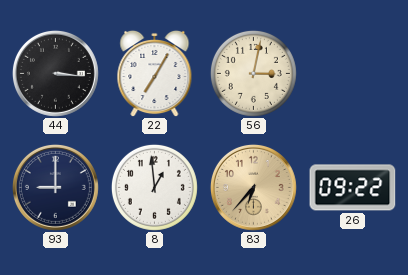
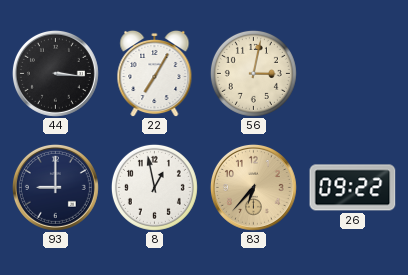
8: 12:59 -> 12:58 (154, 187)
